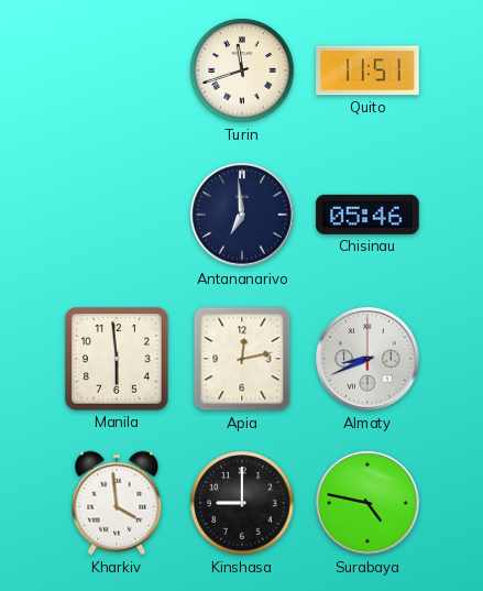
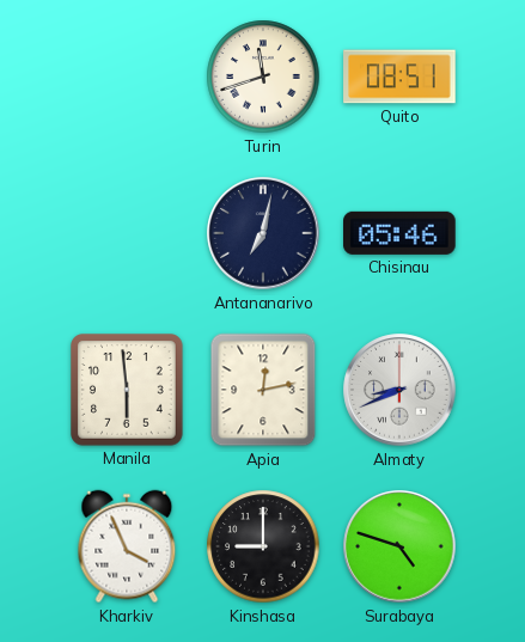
Quito: 11:51 -> 08:51 (399, 77)
Antananarivo: 6:59 -> 7:02 (263, 233)
Kharkiv: 3:59 -> 3:56 (127, 546)
Surabaya: 4:47 -> 4:48 (399, 546)
